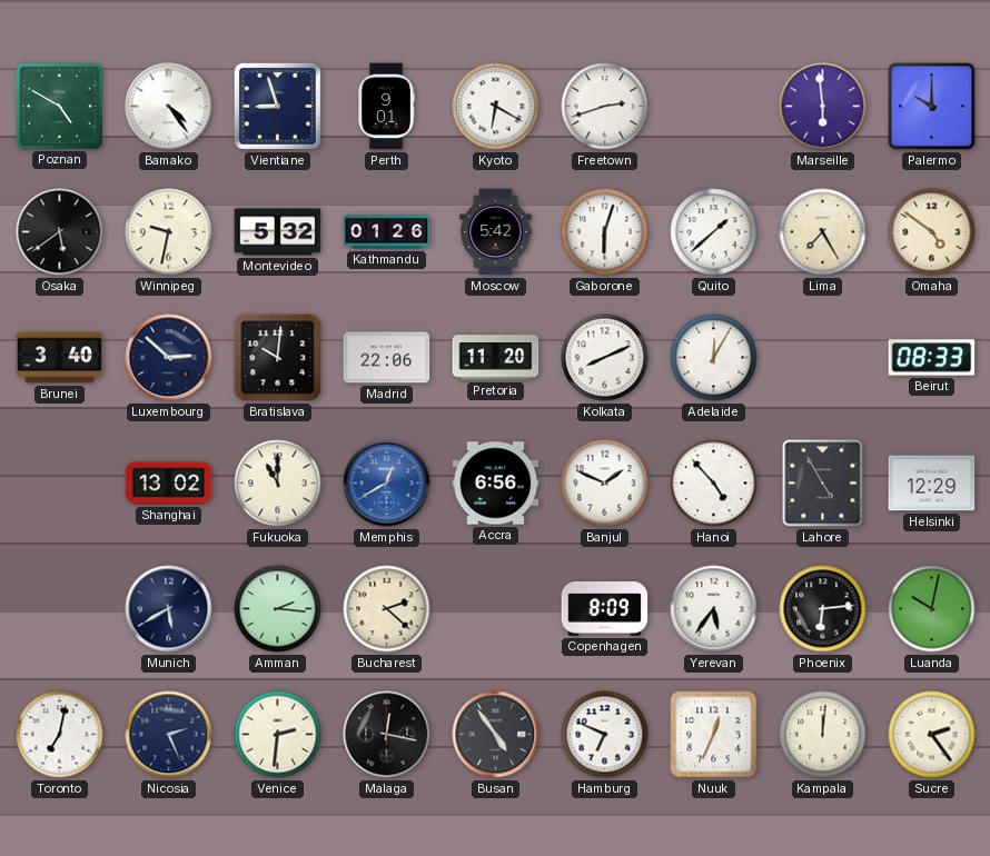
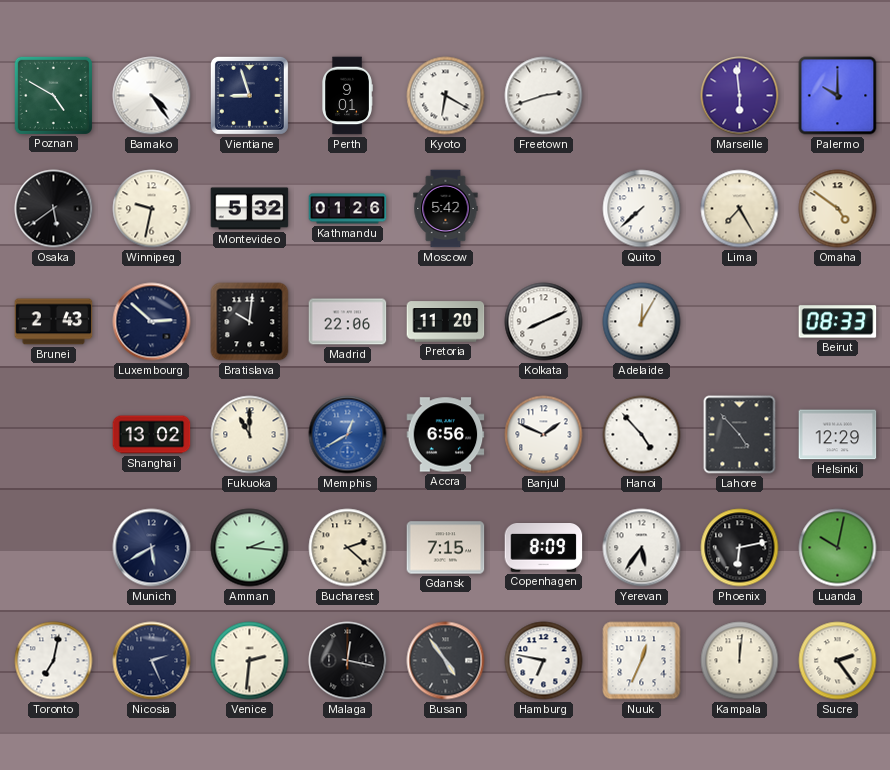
Gaborone: 6:03 -> none (605, 232)
Quito: 1:38 -> 7:38 (642, 209)
Brunei: 3:40 -> 2:43 (54, 322)
Lahore: 4:55 -> 4:53 (740, 435)
Gdansk: none -> 7:15 (446, 548)
Phoenix: 6:14 -> 6:13 (740, 548)
Hamburg: 6:49 -> 6:47 (544, 661)
